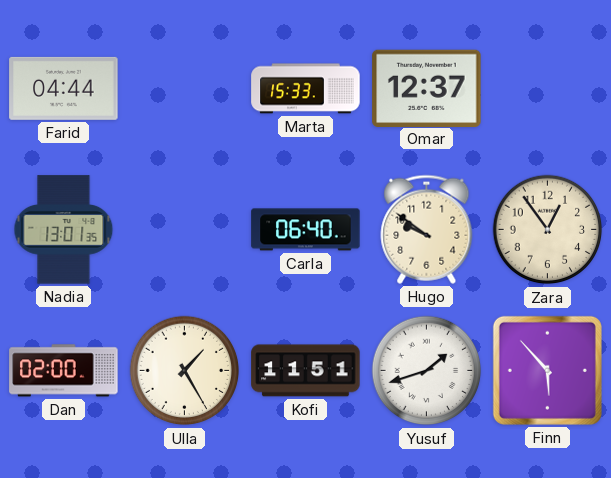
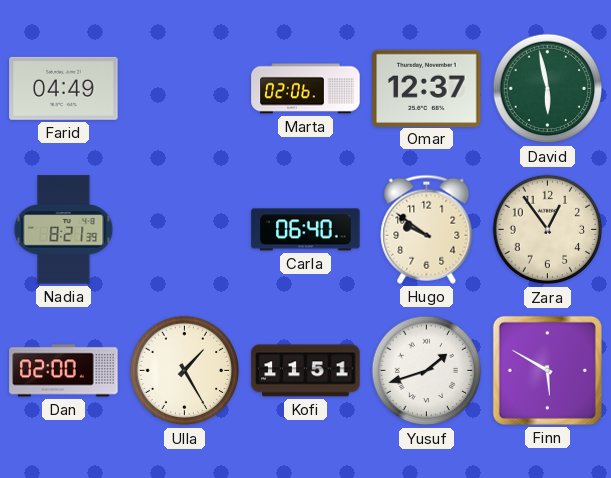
Farid: 04:44 -> 04:49 (64, 88)
Marta: 15:33 -> 02:06 (306, 89)
David: none -> 5:58 (548, 89)
Nadia: 13:01 -> 8:21 (64, 230)
Finn: 5:53 -> 5:50 (547, 370)
